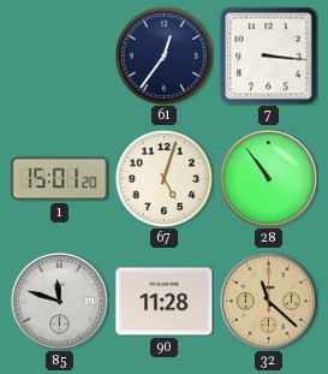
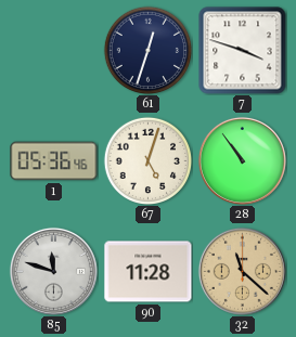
61: 12:36 -> 12:33 (147, 50)
7: 3:16 -> 3:48 (243, 51)
1: 15:01 -> 05:36 (54, 161)
